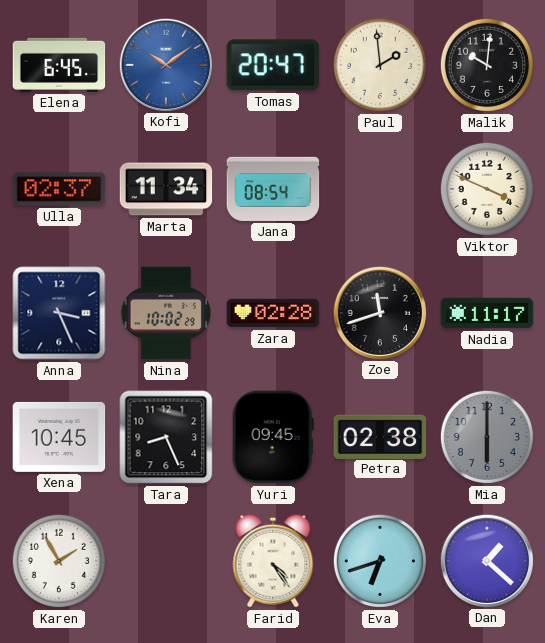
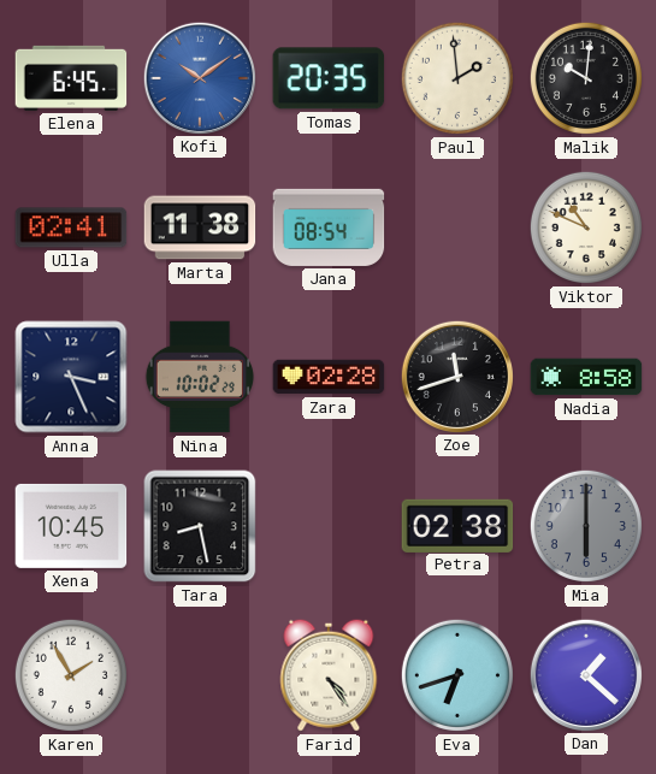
Tomas: 20:47 -> 20:35 (329, 78)
Ulla: 02:37 -> 02:41 (71, 228)
Marta: 11:34 -> 11:38 (200, 228)
Viktor: 3:49 -> 10:49 (586, 228)
Nadia: 11:17 -> 8:58 (586, 377)
Tara: 8:26 -> 8:28 (200, 526)
Yuri: 09:45 -> none (273, 437)
